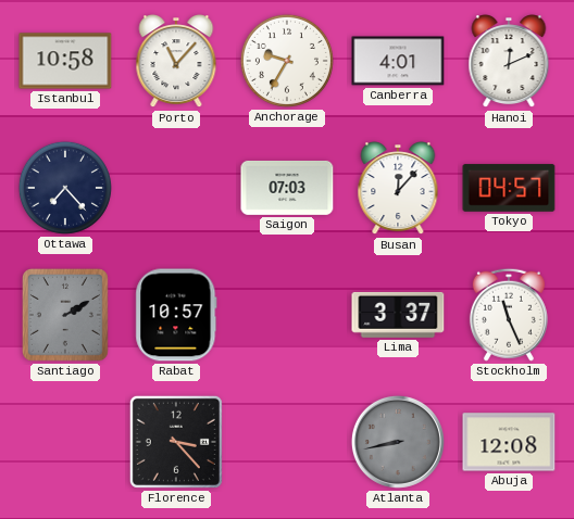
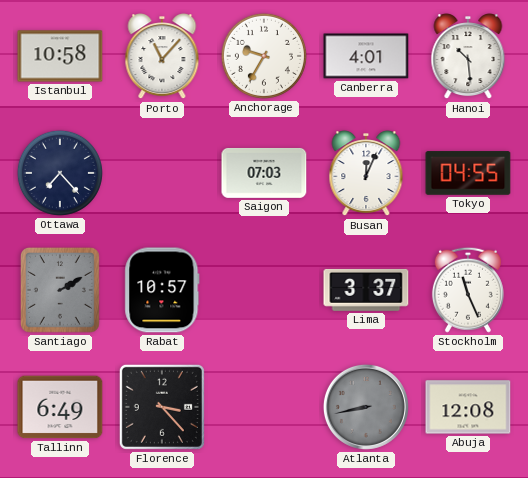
Hanoi: 12:11 -> 10:29 (468, 57)
Busan: 12:07 -> 12:04 (366, 174)
Tokyo: 04:57 -> 04:55 (468, 173)
Tallinn: none -> 6:49 (60, 407)
